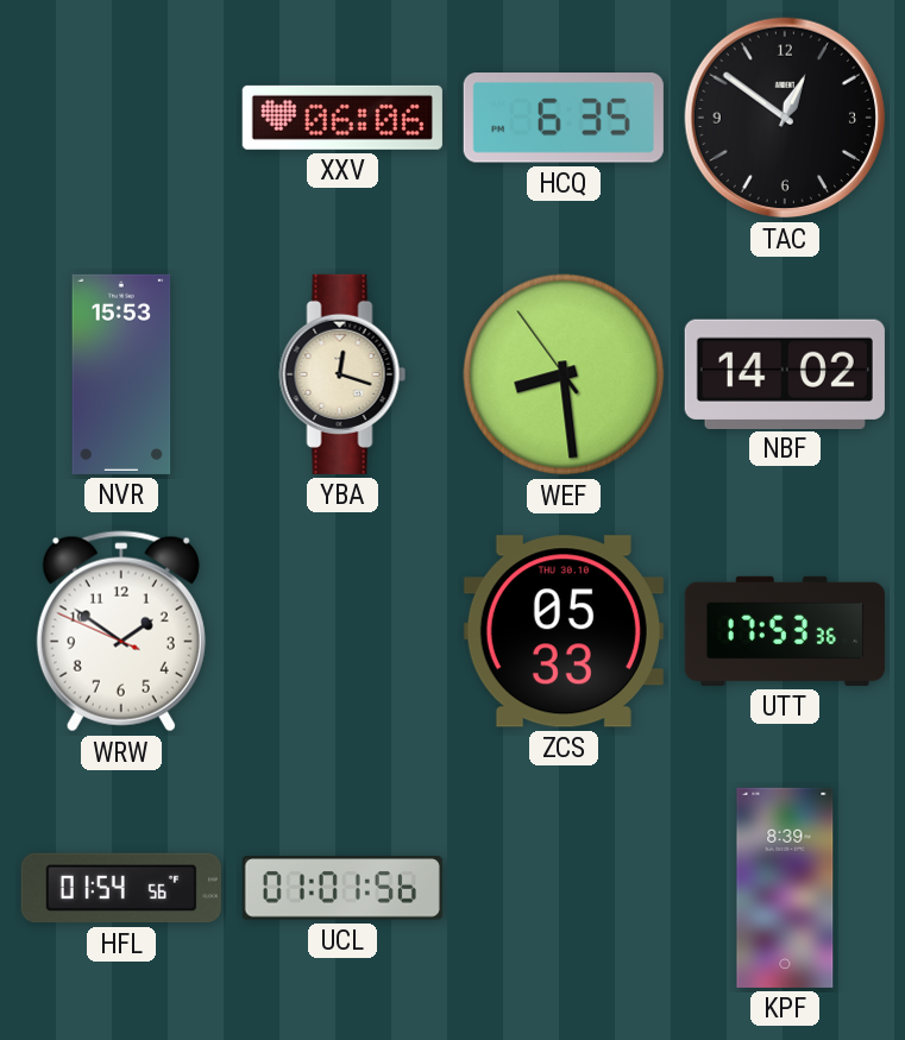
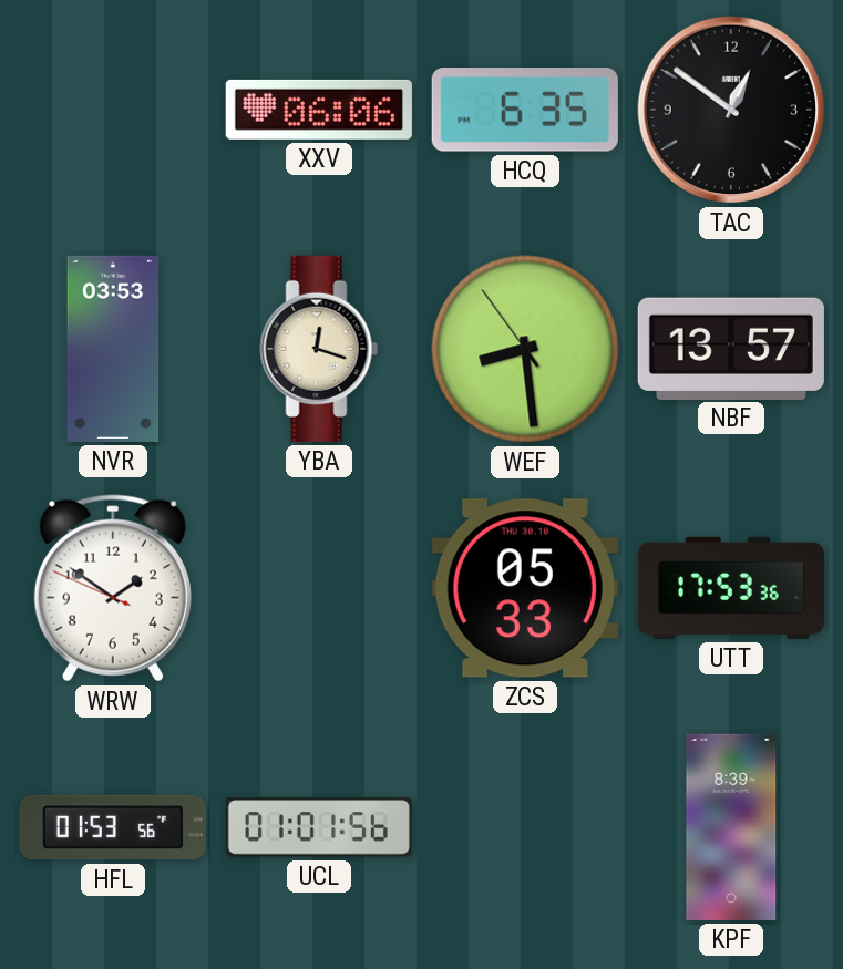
NVR: 15:53 -> 03:53 (113, 349)
NBF: 14:02 -> 13:57 (731, 348)
HFL: 01:54 -> 01:53 (113, 827)
